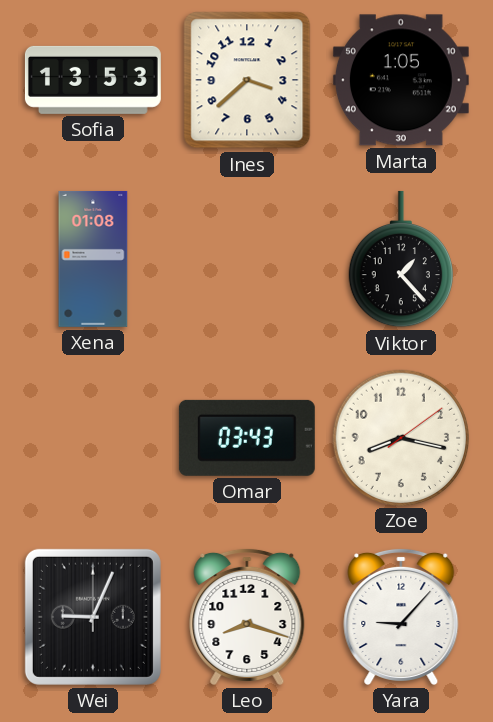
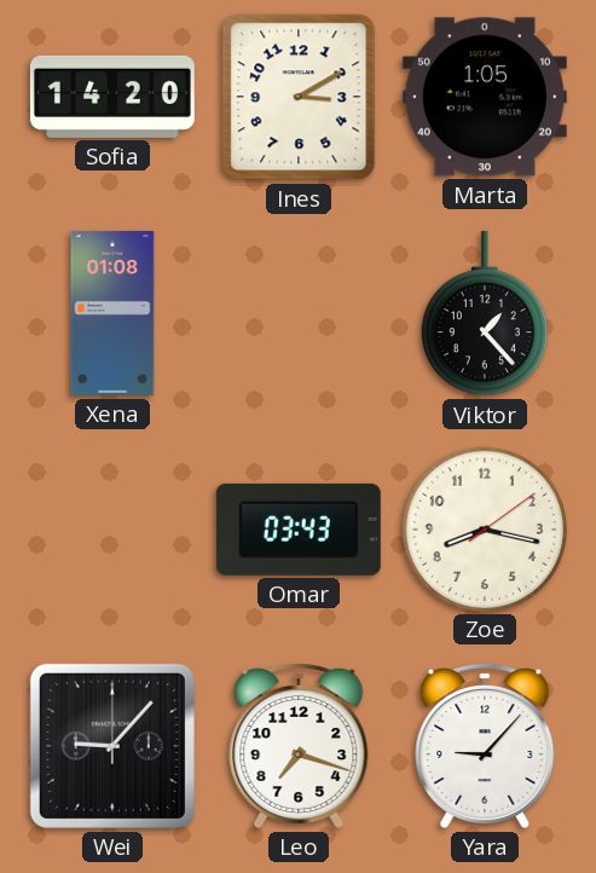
Sofia: 13:53 -> 14:20 (112, 97)
Ines: 3:38 -> 3:10 (299, 97)
Wei: 9:04 -> 9:07 (112, 746)
Leo: 8:18 -> 7:18 (299, 745)
